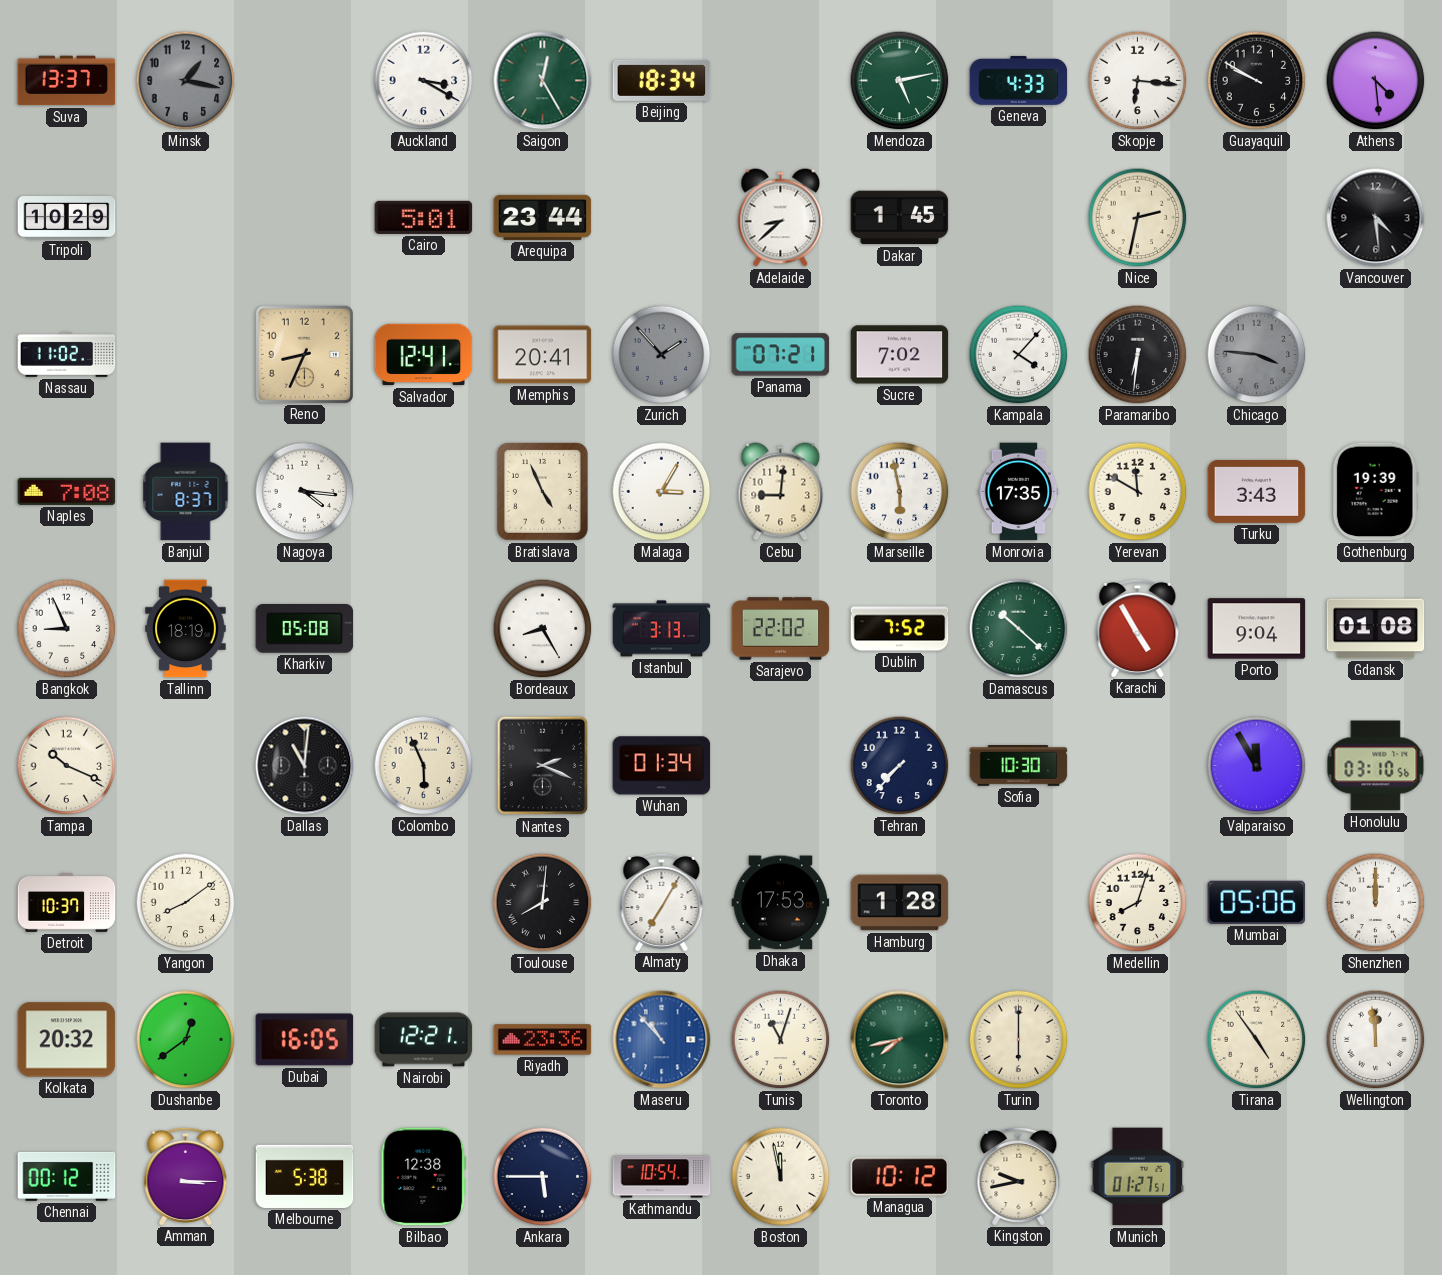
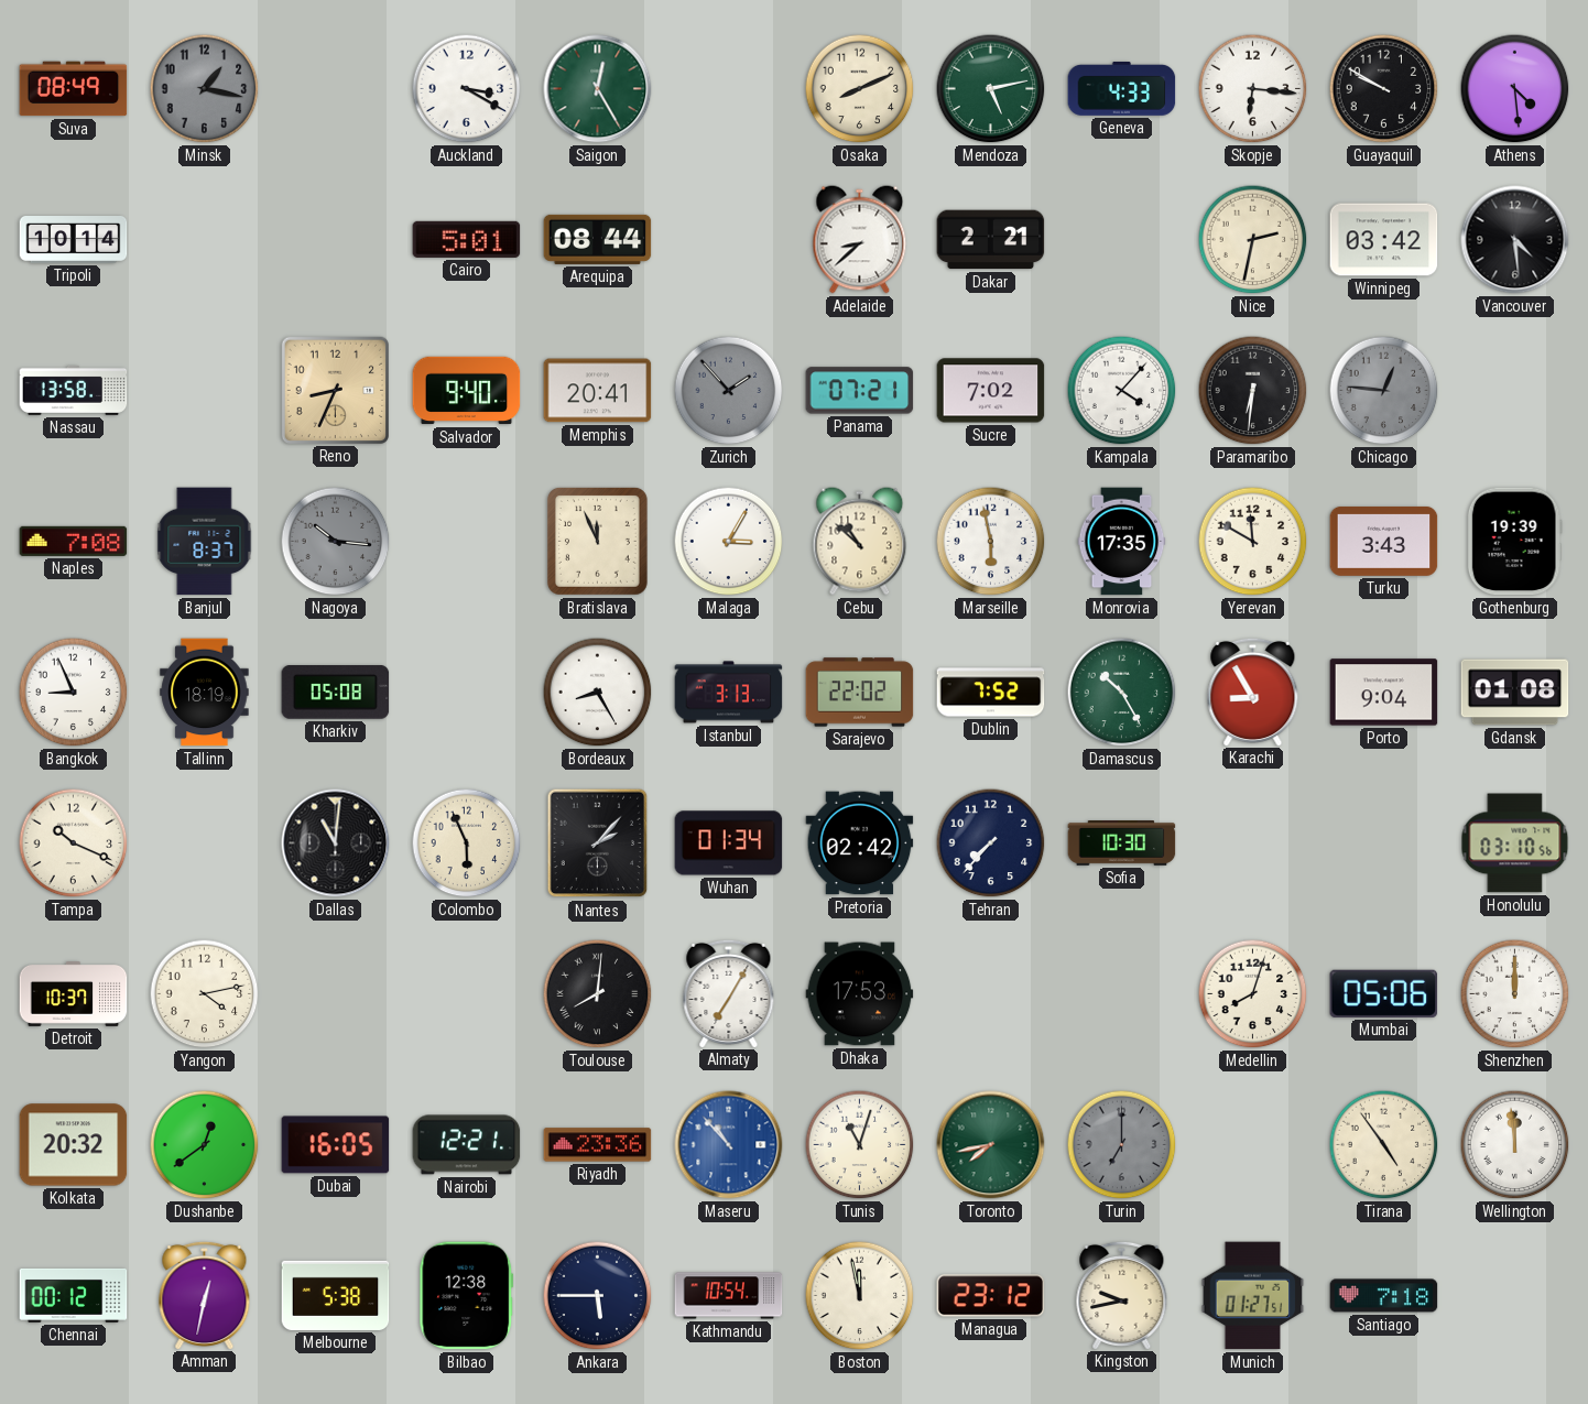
Suva: 13:37 -> 08:49 (74, 89)
Beijing: 18:34 -> none (662, 80)
Osaka: none -> 8:11 (860, 89)
Tripoli: 10:29 -> 10:14 (74, 240)
Arequipa: 23:44 -> 08:44 (598, 239)
Dakar: 1:45 -> 2:21 (991, 240)
Winnipeg: none -> 03:42 (1384, 240)
Nassau: 11:02 -> 13:58 (74, 390)
Salvador: 12:41 -> 9:40 (467, 391)
Chicago: 3:46 -> 12:46 (1384, 391)
Nagoya: 4:16 -> 10:16 (336, 542)
Nagoya dial: white -> grey (336, 542)
Bratislava: 4:56 -> 11:56 (597, 541)
Cebu: 9:01 -> 10:52 (860, 542)
Damascus: 10:22 -> 10:25 (1122, 693)
Karachi: 4:55 -> 8:55 (1253, 692)
Nantes: 2:19 -> 2:07 (598, 844)
Pretoria: none -> 02:42 (860, 844)
Valparaiso: 11:55 -> none (1257, 766)
Yangon: 8:09 -> 4:13 (205, 994)
Hamburg: 1:28 -> none (900, 903)
Turin: 6:00 -> 7:00 (1122, 1145)
Turin dial: cream -> grey (1122, 1145)
Amman: 3:15 -> 12:32 (205, 1295)
Managua: 10:12 -> 23:12 (991, 1296)
Santiago: none -> 7:18 (1384, 1296)
